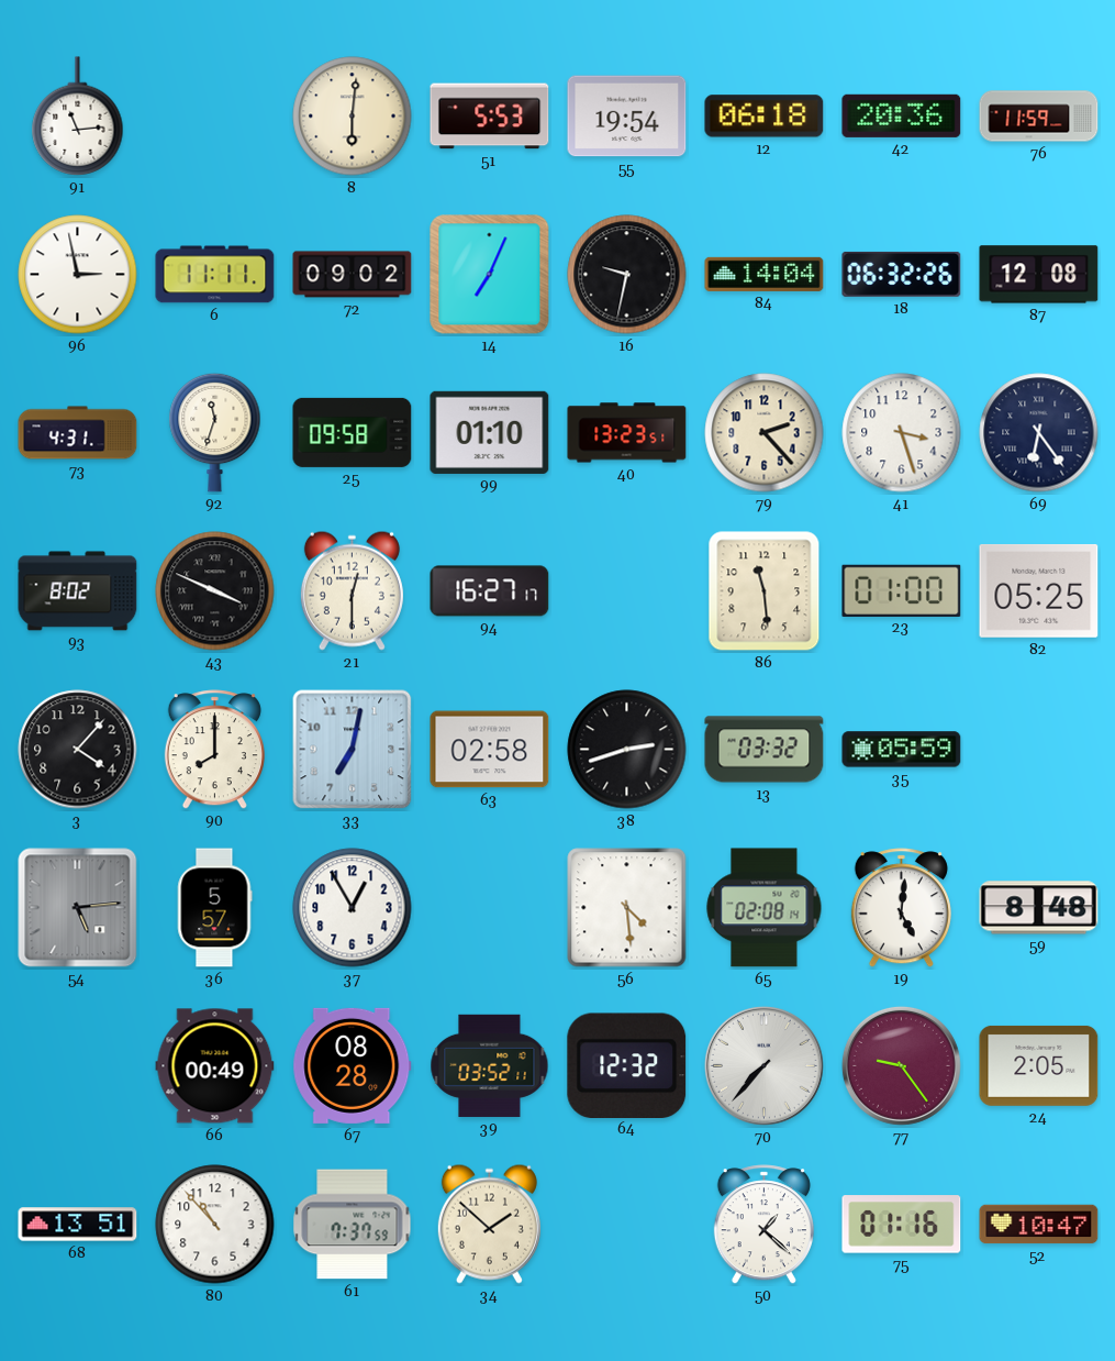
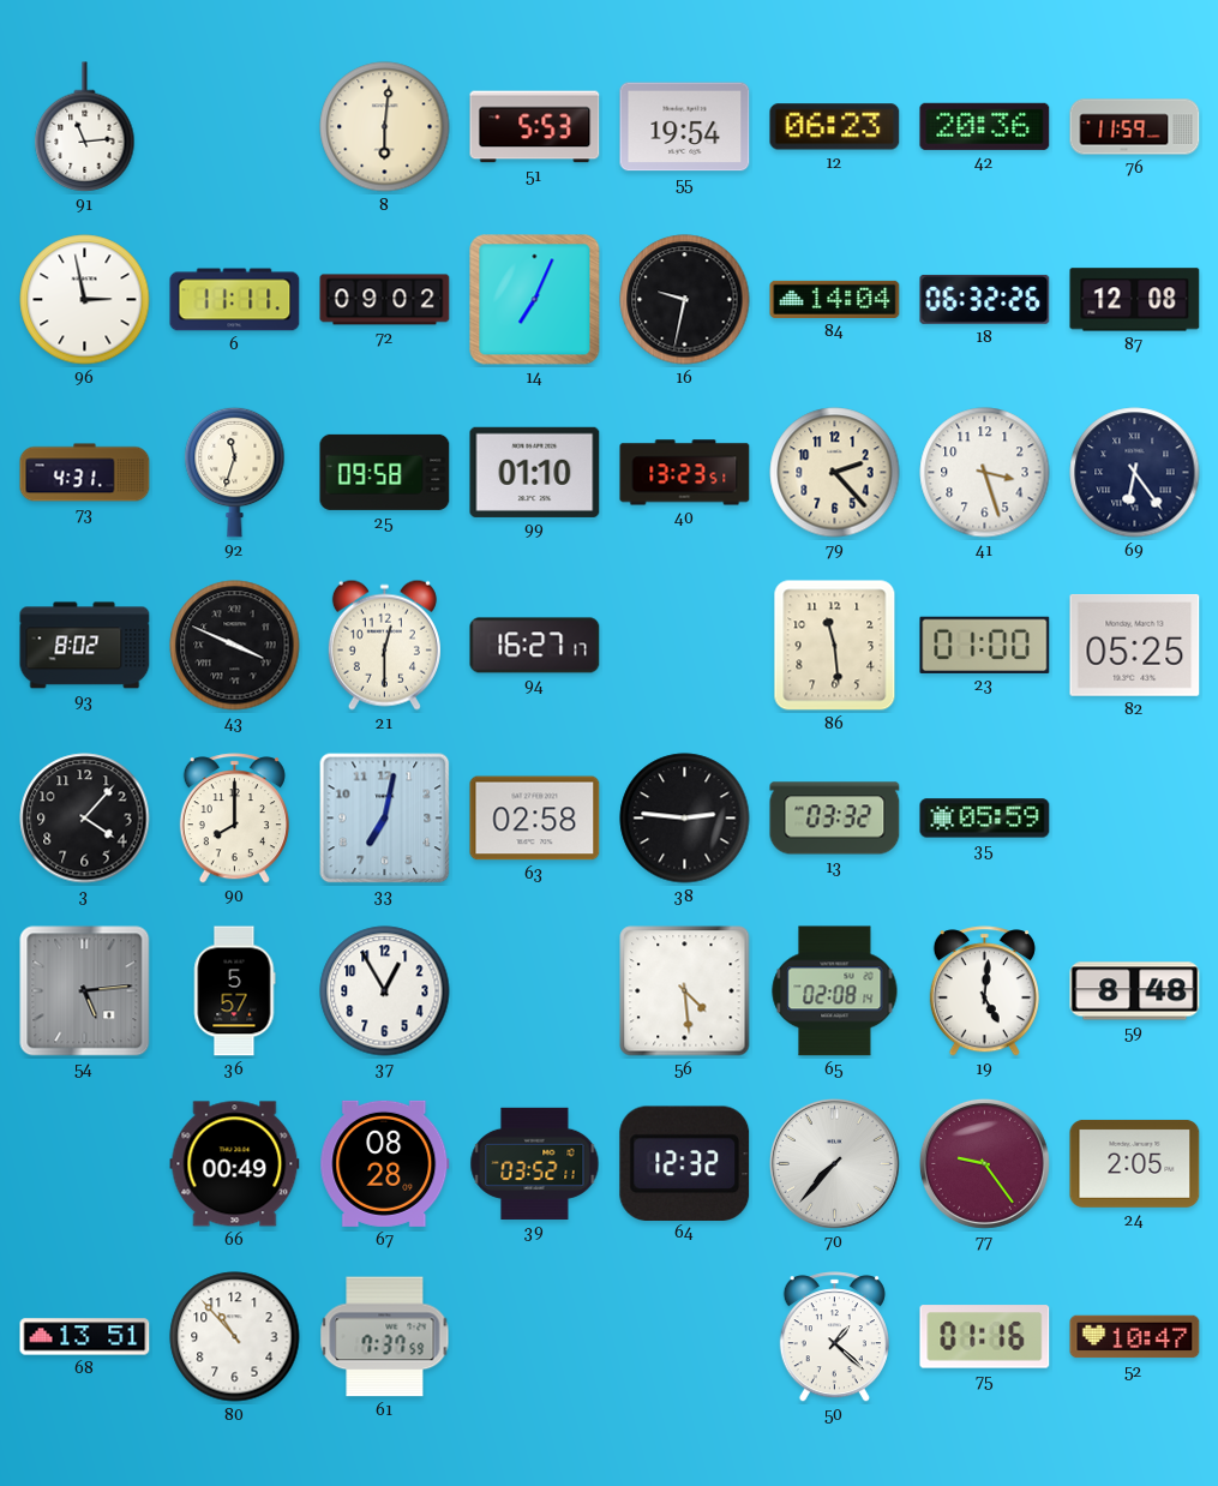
12: 06:18 -> 06:23 (835, 127)
38: 2:42 -> 2:46 (685, 819)
34: 1:52 -> none (489, 1224)
